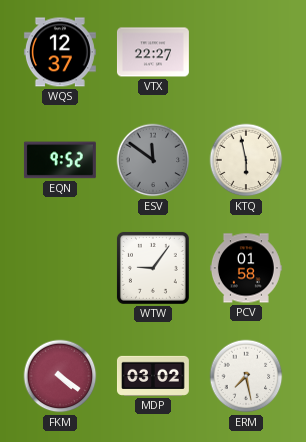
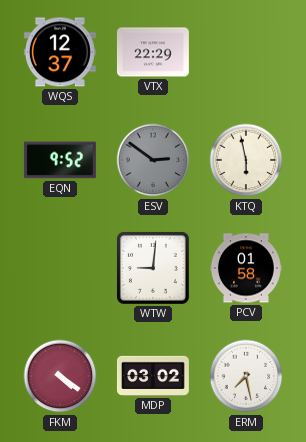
VTX: 22:27 -> 22:29 (153, 52)
ESV: 11:51 -> 2:51 (153, 160)
WTW: 9:06 -> 9:01 (153, 268)
